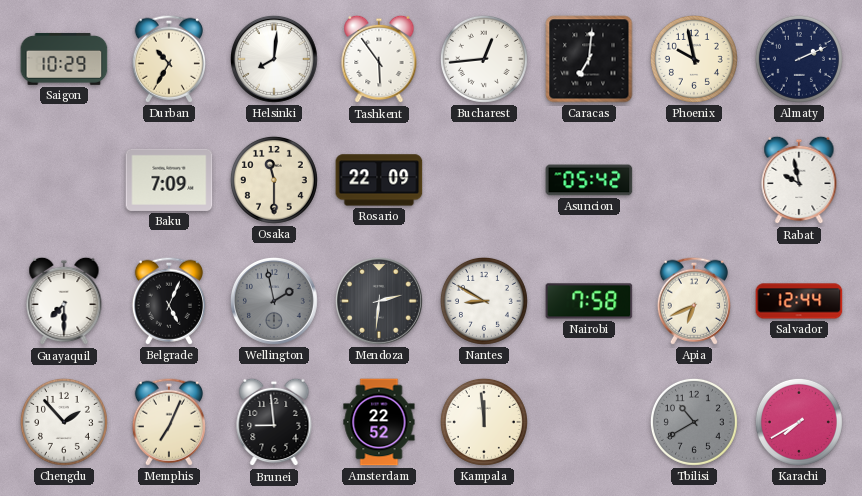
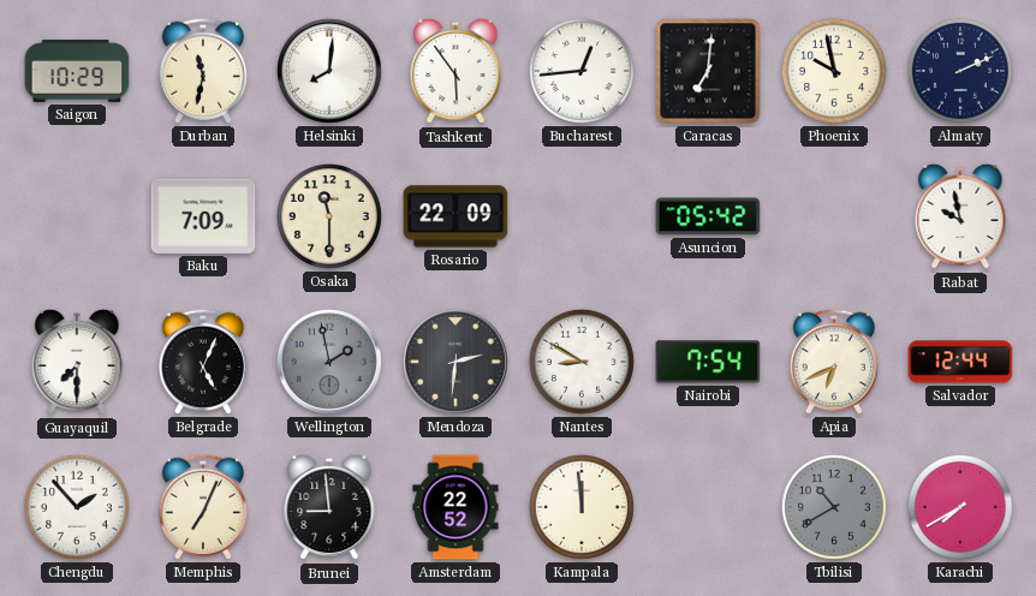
Durban: 10:35 -> 11:32 (203, 71)
Nairobi: 7:58 -> 7:54 (708, 362)
